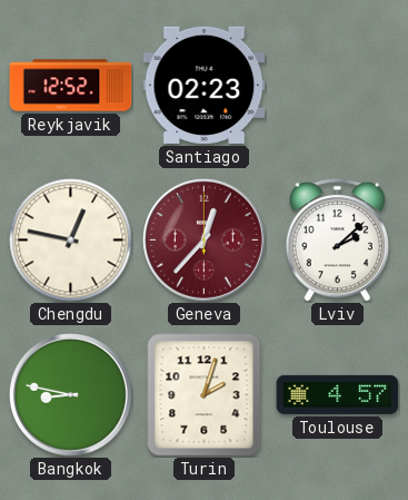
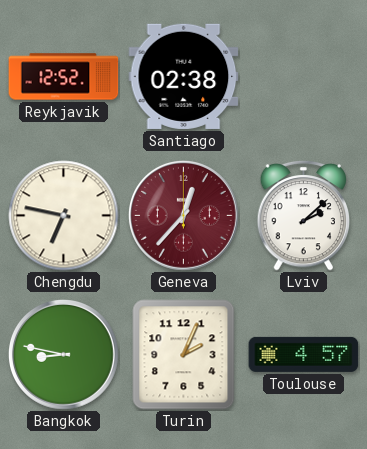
Santiago: 02:23 -> 02:38 (184, 76)
Chengdu: 12:47 -> 6:47 (64, 216)
Turin: 2:03 -> 2:04 (184, 355)
